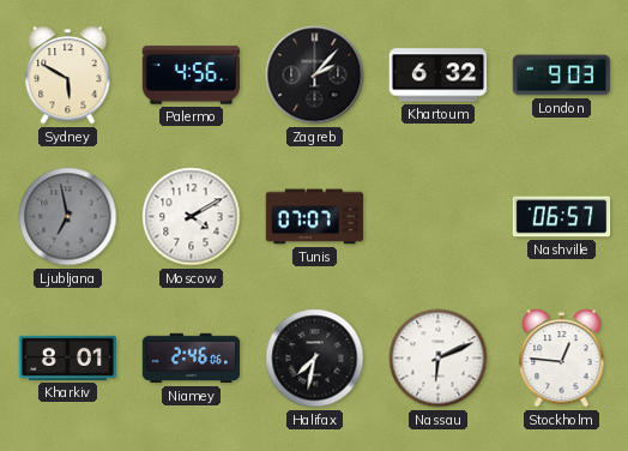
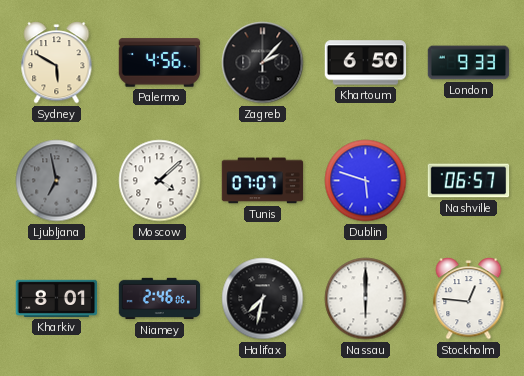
Khartoum: 6:32 -> 6:50 (366, 63)
London: 9:03 -> 9:33 (469, 63)
Moscow: 4:10 -> 4:08 (160, 181)
Dublin: none -> 5:48 (366, 181)
Nassau: 6:11 -> 6:00 (366, 299)
